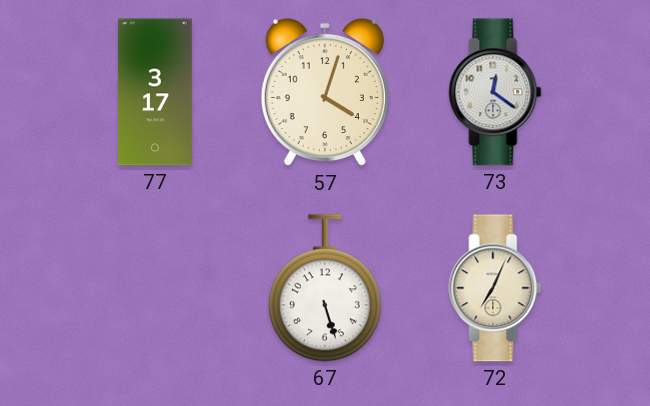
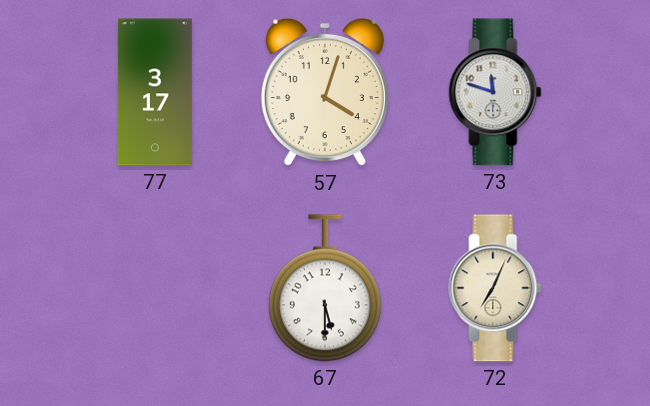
73: 12:21 -> 11:48 (495, 92)
67: 5:27 -> 5:30 (325, 288)
